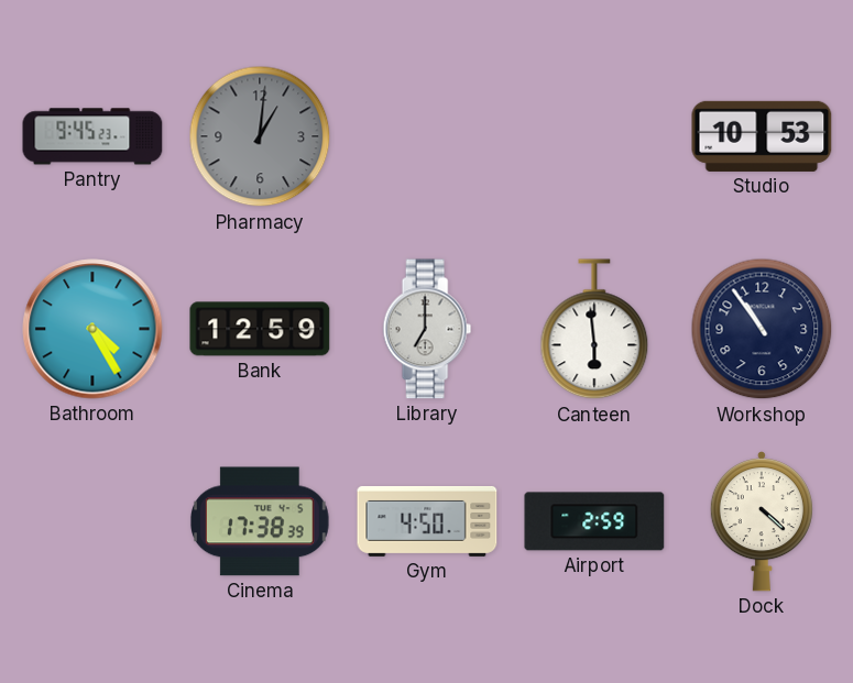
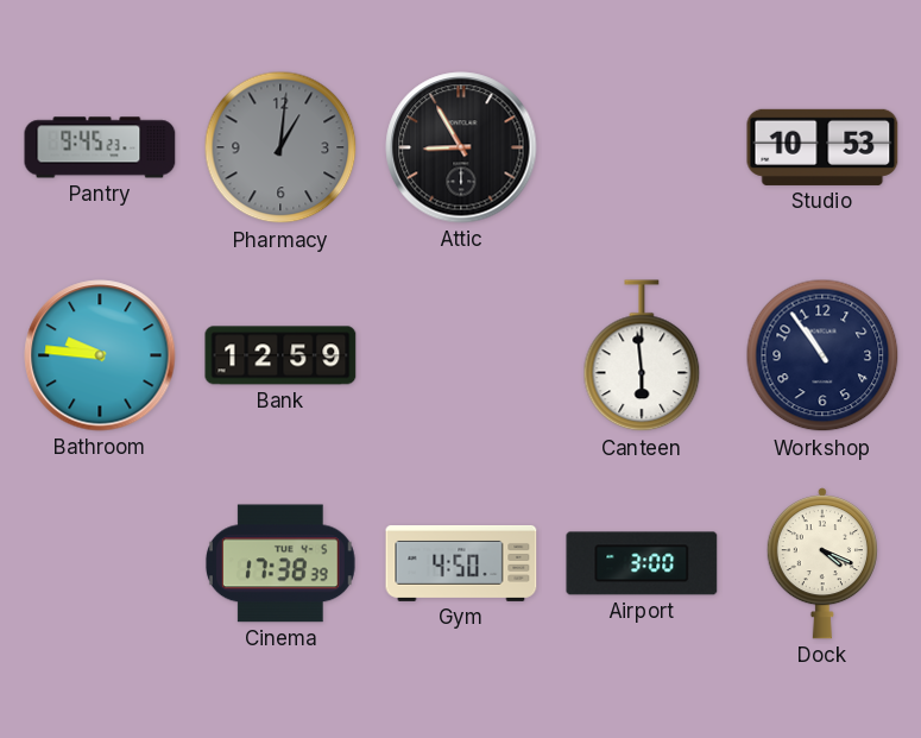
Attic: none -> 8:55 (461, 147)
Bathroom: 4:25 -> 9:46 (100, 355)
Library: 7:00 -> none (427, 329)
Airport: 2:59 -> 3:00 (642, 563)
Dock: 4:22 -> 4:19 (822, 564)
